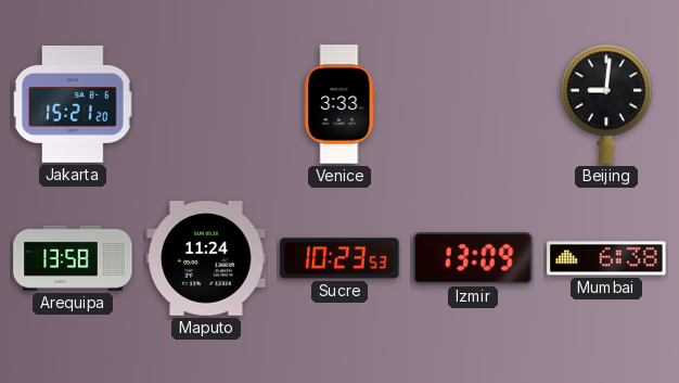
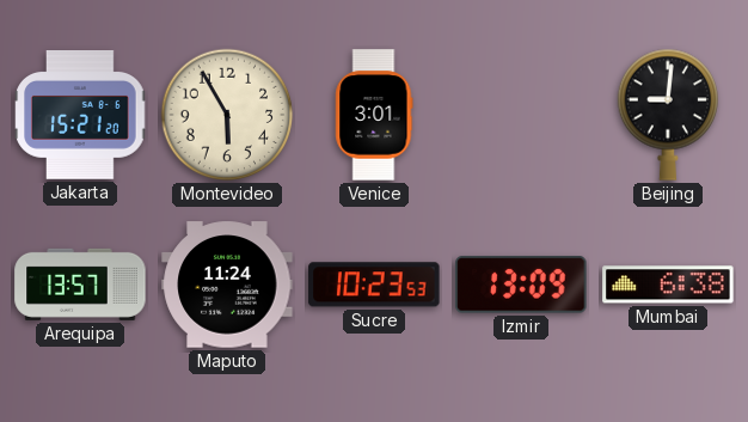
Montevideo: none -> 5:55 (227, 115)
Venice: 3:33 -> 3:01 (374, 115)
Arequipa: 13:58 -> 13:57 (80, 285)
